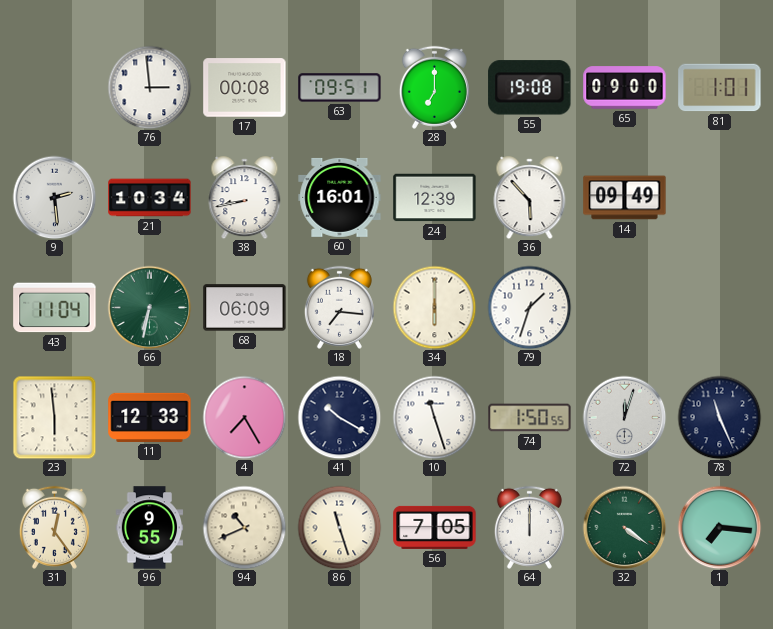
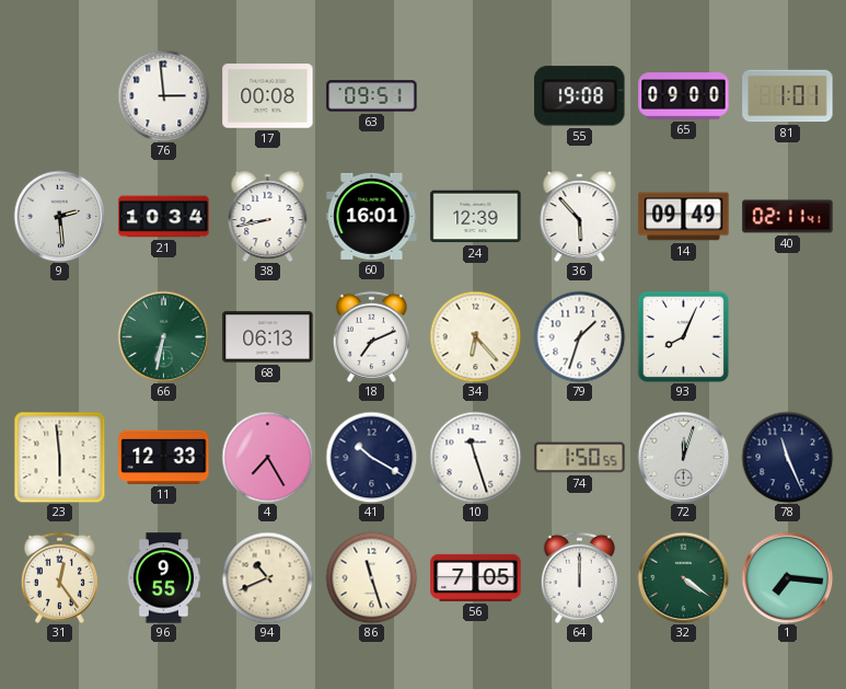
28: 7:00 -> none (434, 87)
40: none -> 02:11 (788, 217)
43: 11:04 -> none (55, 308)
68: 06:09 -> 06:13 (268, 337)
18: 7:16 -> 7:11 (371, 336)
34: 6:00 -> 6:23 (475, 336)
93: none -> 8:04 (683, 336)
